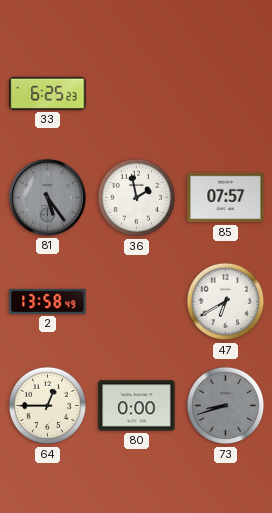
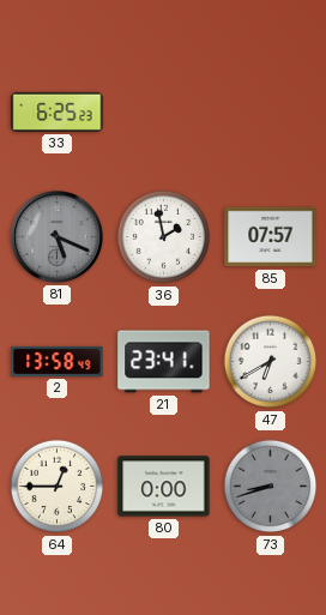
81: 5:24 -> 5:19 (56, 236)
21: none -> 23:41 (164, 362)
